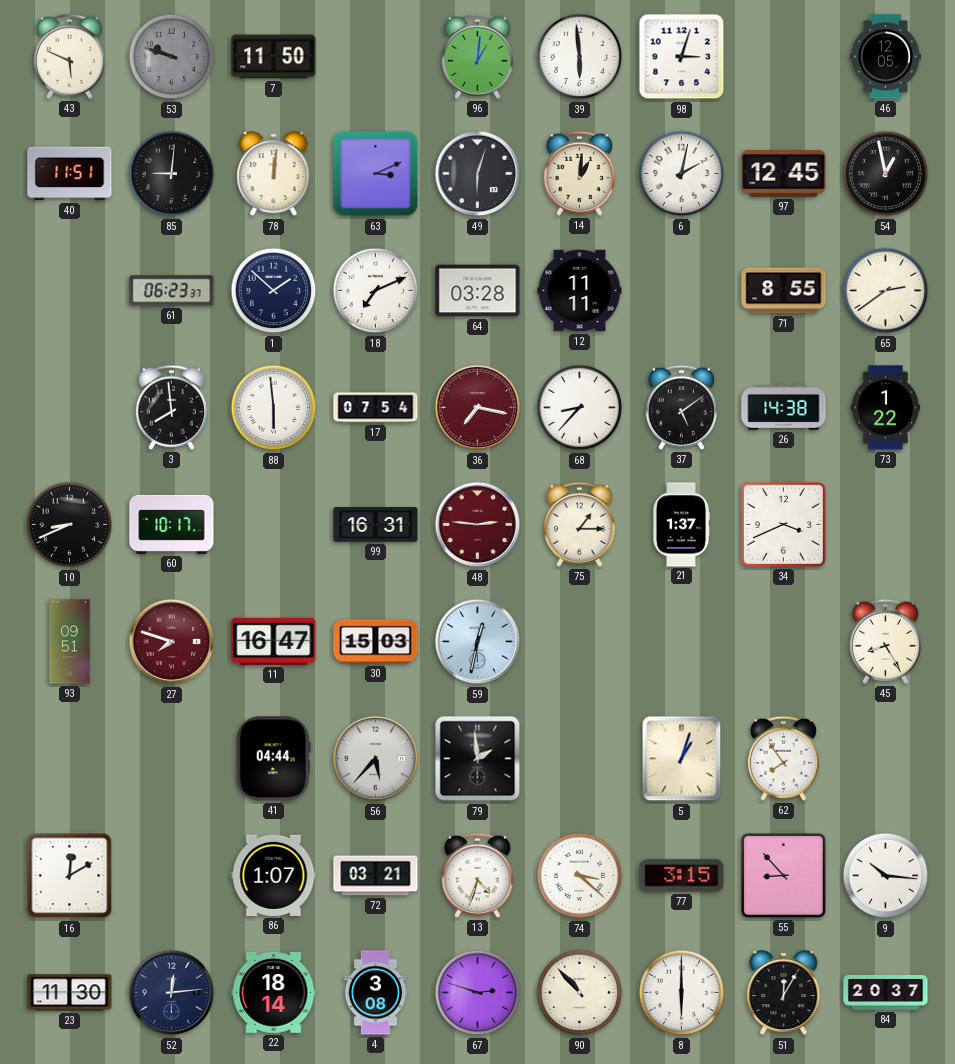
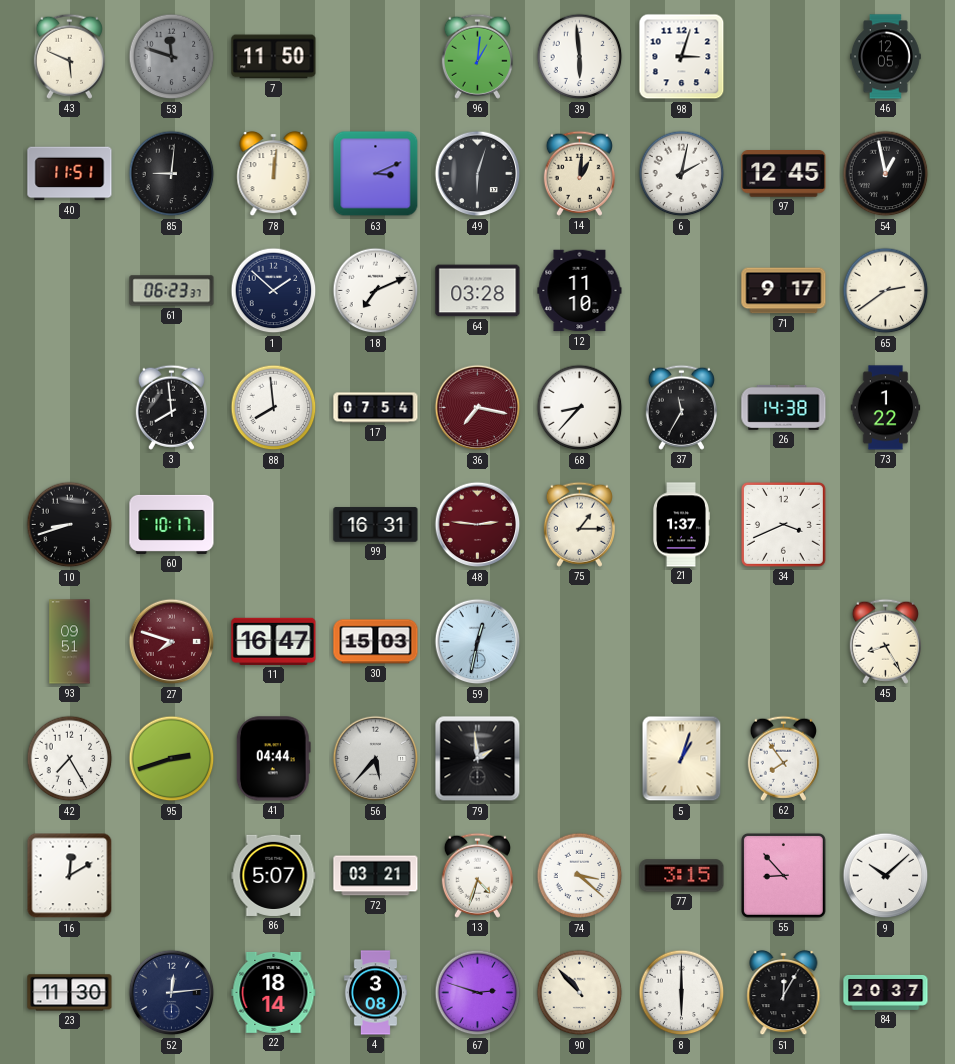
53: 9:48 -> 11:48 (172, 57)
12: 11:11 -> 11:10 (580, 291)
71: 8:55 -> 9:17 (784, 291)
88: 5:59 -> 7:59 (274, 408)
37: 5:09 -> 11:35 (681, 407)
10: 8:41 -> 8:42 (70, 525)
42: none -> 7:25 (70, 759)
95: none -> 2:42 (172, 759)
86: 1:07 -> 5:07 (274, 875)
9: 10:16 -> 10:08 (886, 876)
